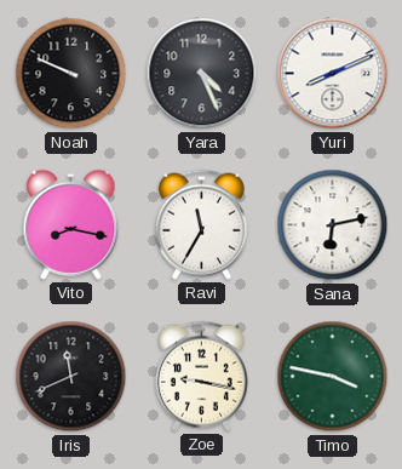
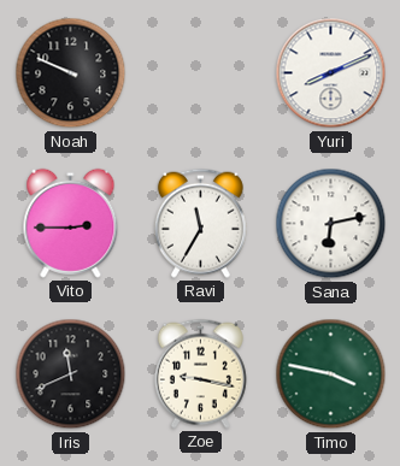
Yara: 4:26 -> none (202, 74)
Vito: 8:17 -> 2:45 (71, 223)
